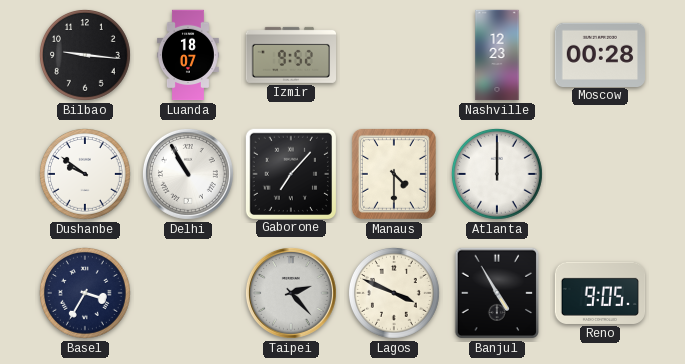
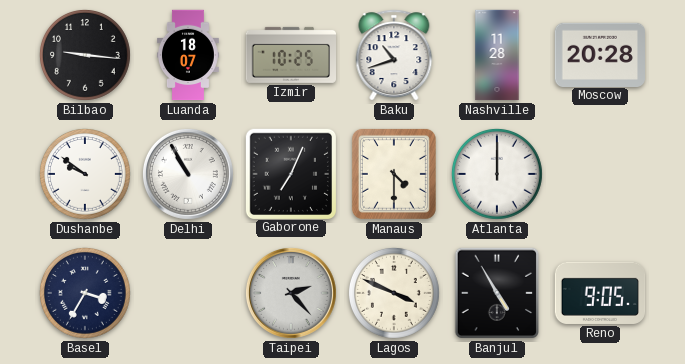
Izmir: 9:52 -> 10:25 (290, 55)
Baku: none -> 10:42 (394, 55)
Nashville: 12:23 -> 11:28 (497, 55)
Moscow: 00:28 -> 20:28 (600, 54)
Gaborone: 7:07 -> 7:04 (290, 173)
